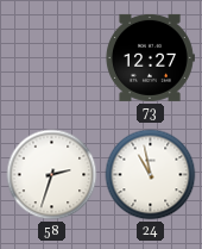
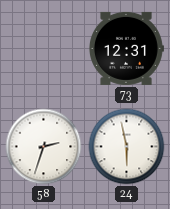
73: 12:27 -> 12:31 (126, 48)
24: 10:58 -> 5:58 (127, 147)
